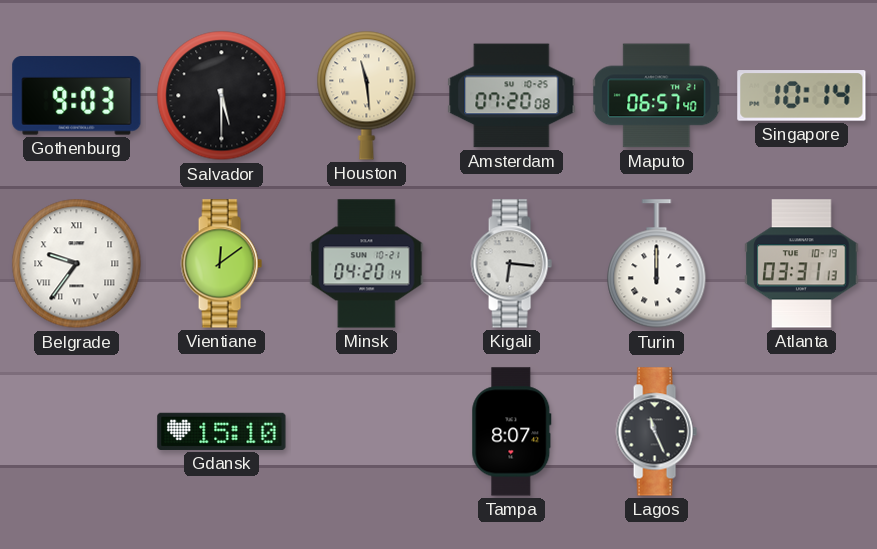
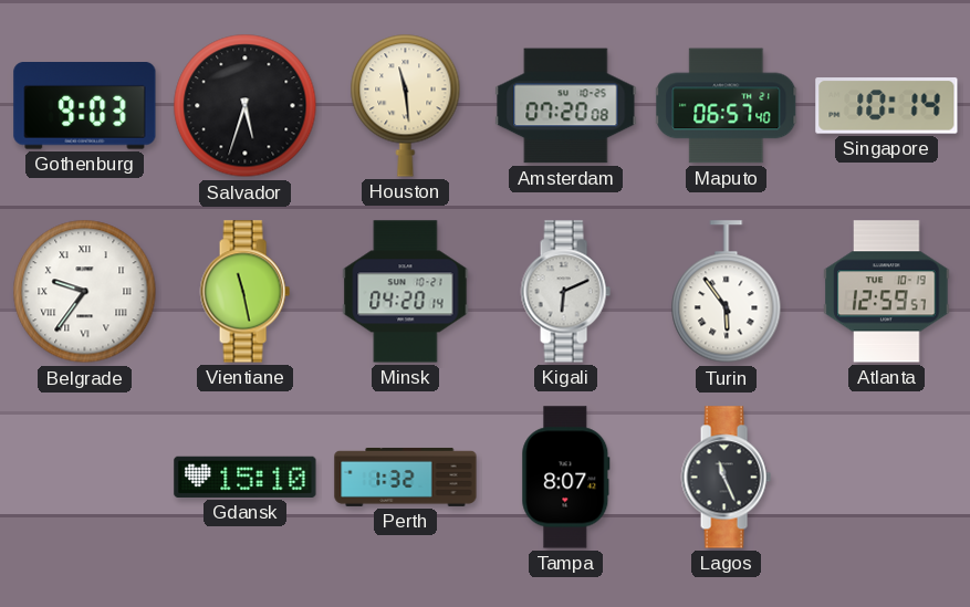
Salvador: 5:30 -> 5:33 (246, 106)
Vientiane: 12:09 -> 11:28 (244, 292)
Kigali: 6:16 -> 6:11 (565, 292)
Turin: 12:00 -> 5:54 (727, 292)
Atlanta: 03:31 -> 12:59 (887, 292)
Perth: none -> 1:32 (406, 477)
